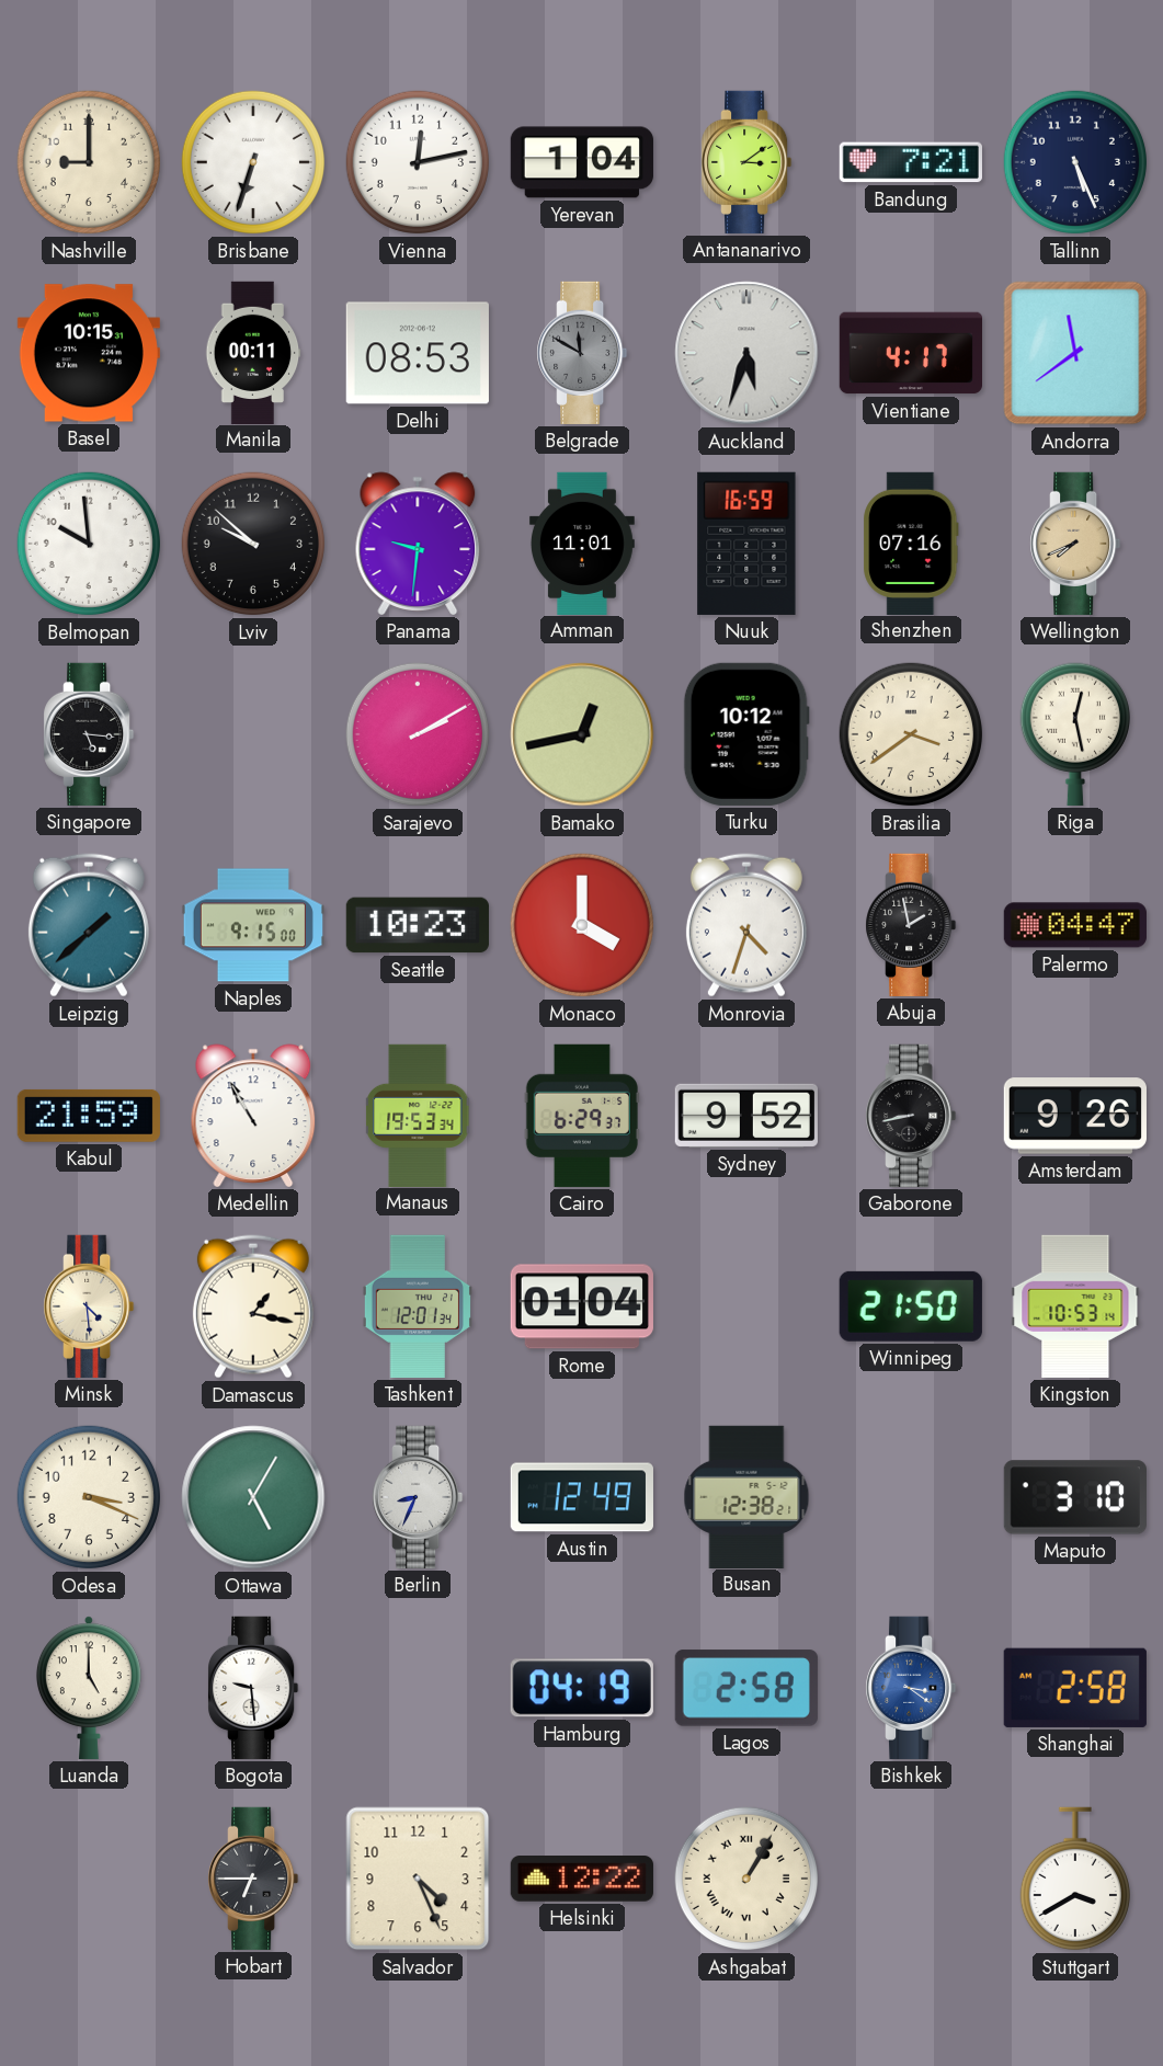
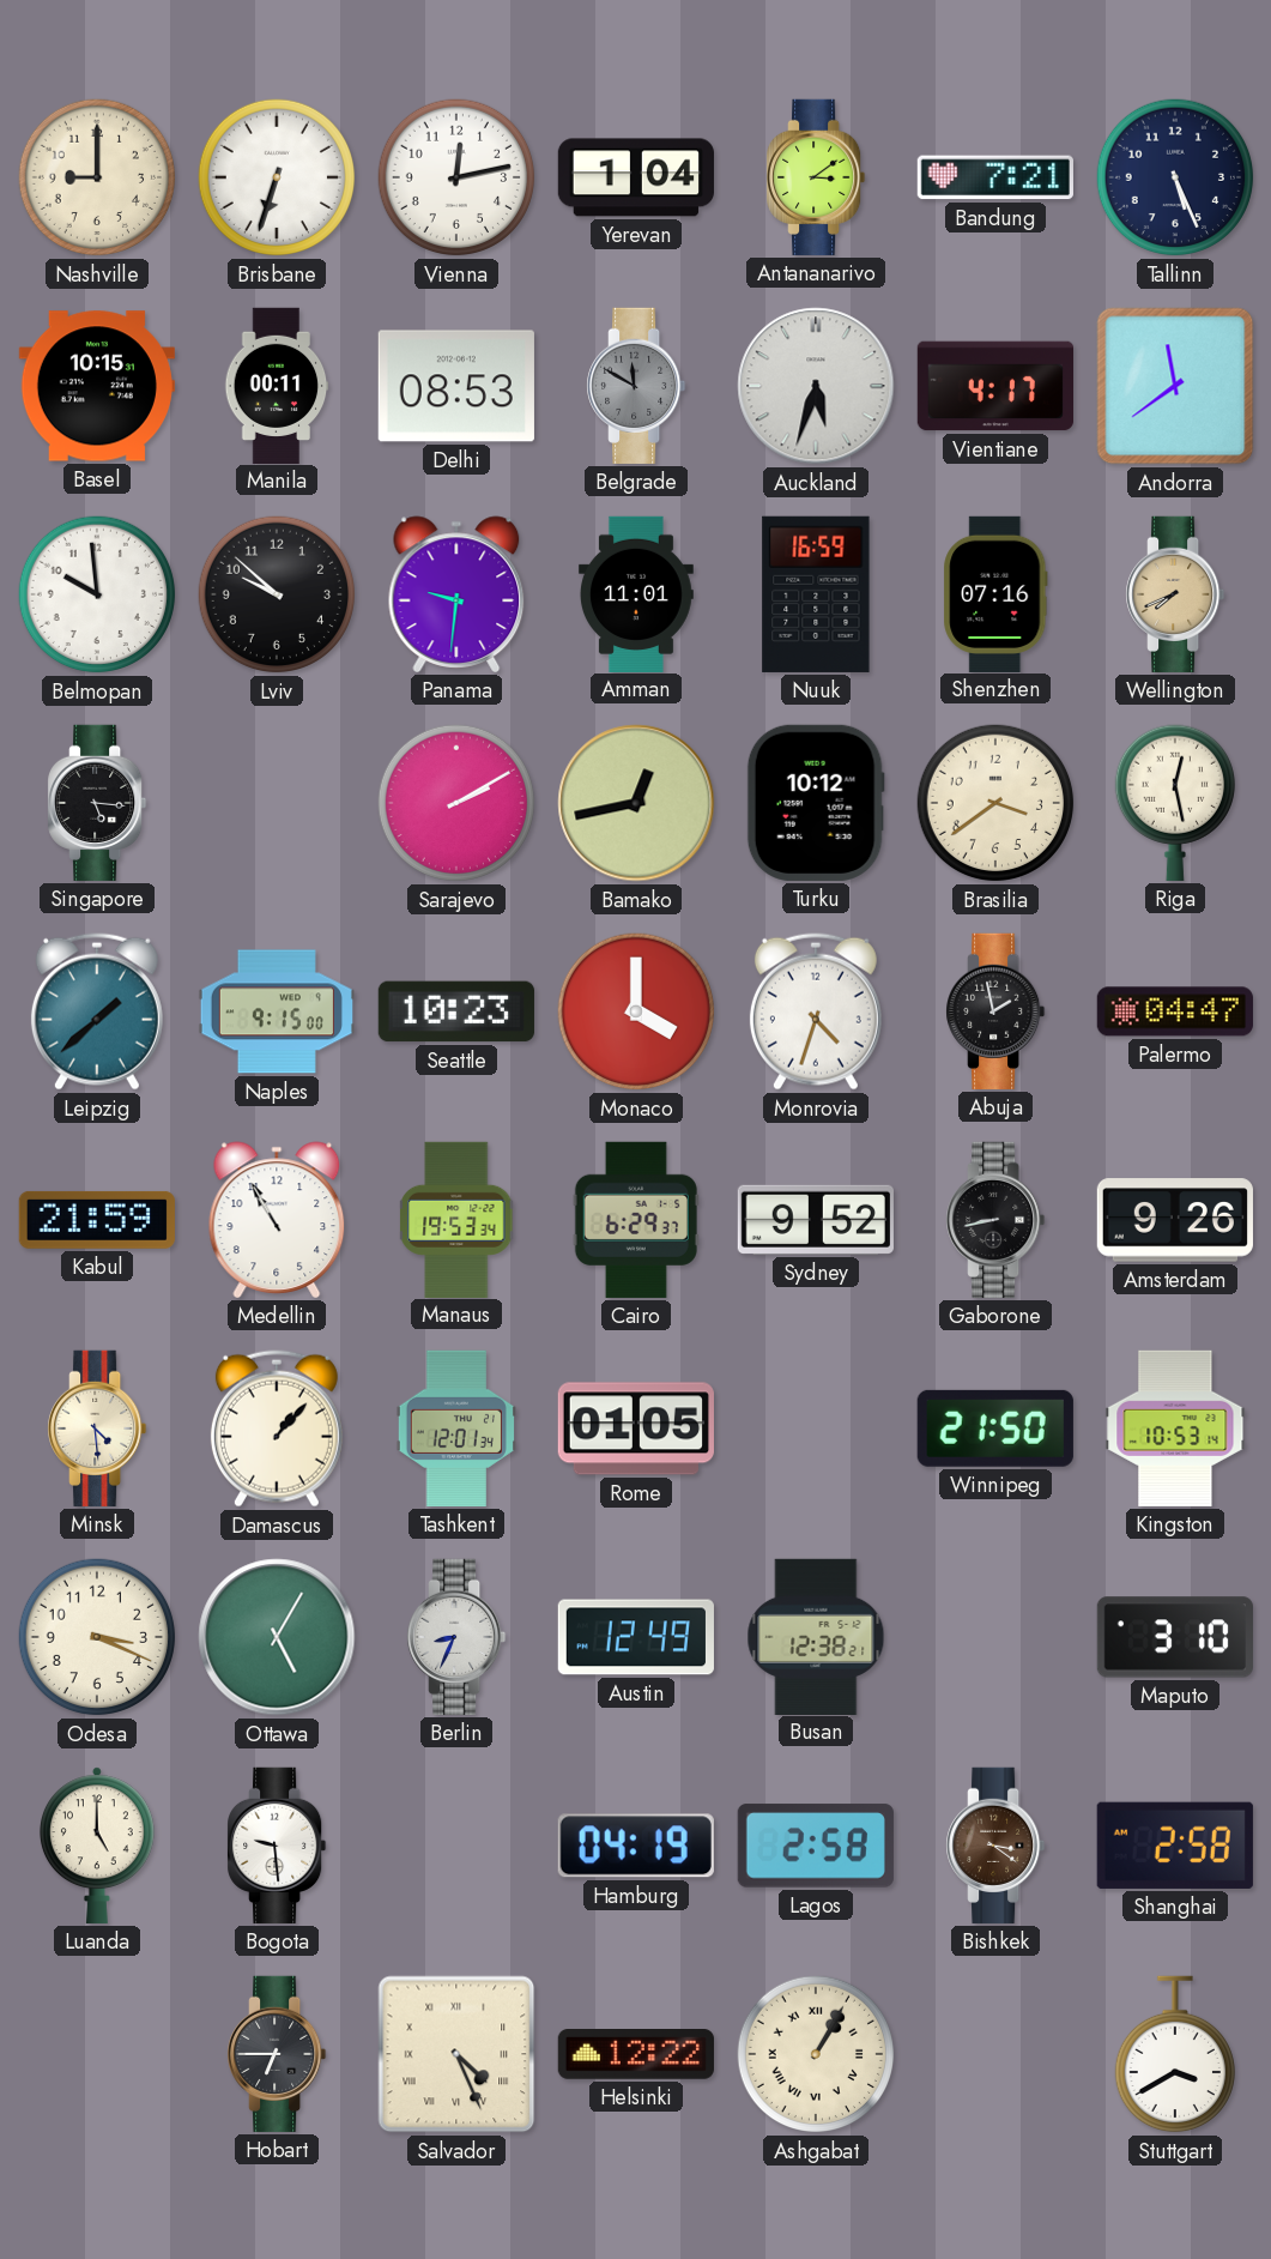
Damascus: 1:17 -> 1:07 (277, 1429)
Rome: 01:04 -> 01:05 (636, 1429)
Bishkek dial: blue -> brown (995, 1846)
Salvador numerals: Arabic -> Roman (456, 2054)
